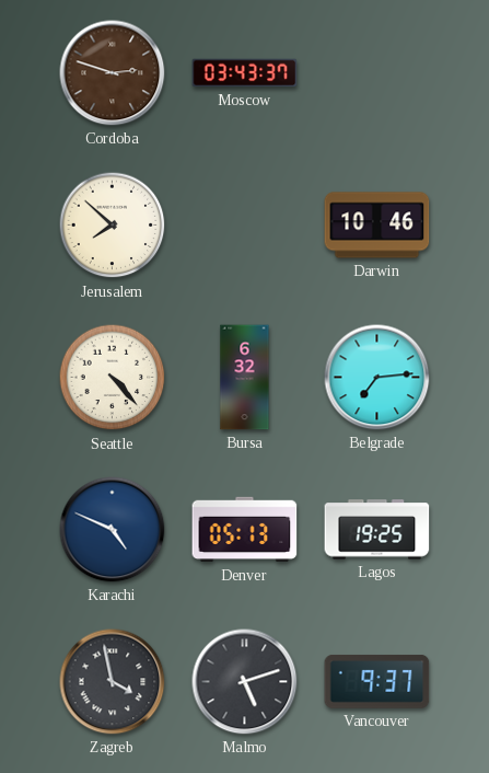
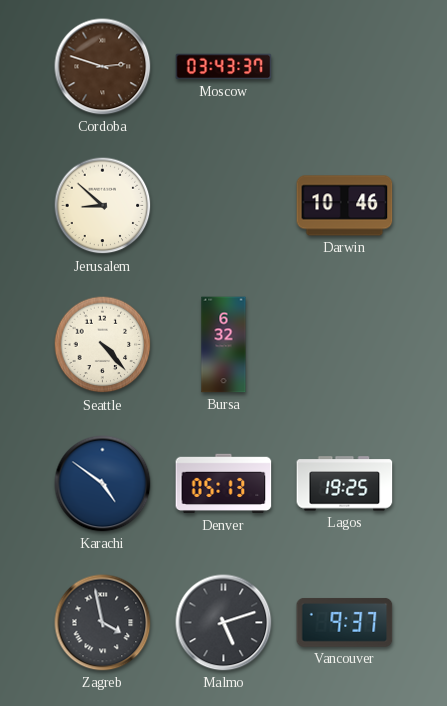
Jerusalem: 7:52 -> 8:52 (103, 206)
Belgrade: 7:14 -> none (377, 378)
Karachi: 4:49 -> 4:51 (103, 484)
